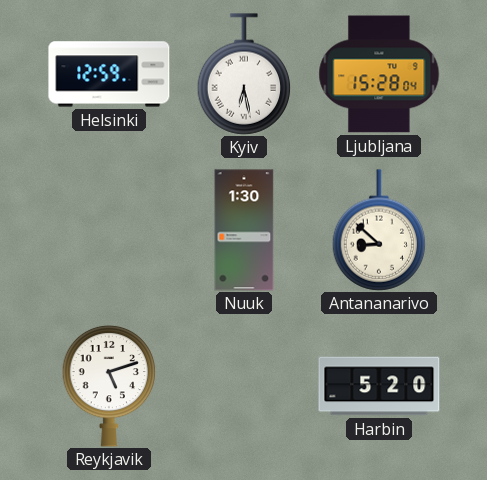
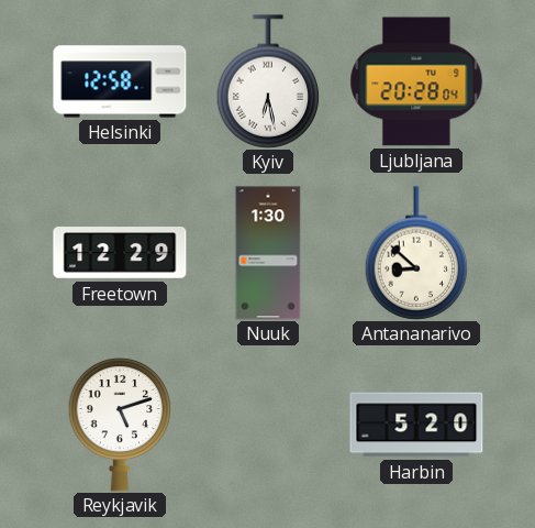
Helsinki: 12:59 -> 12:58 (120, 81)
Ljubljana: 15:28 -> 20:28 (416, 81)
Freetown: none -> 12:29 (120, 253)
